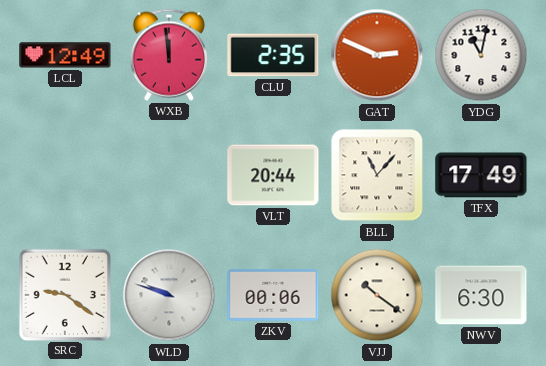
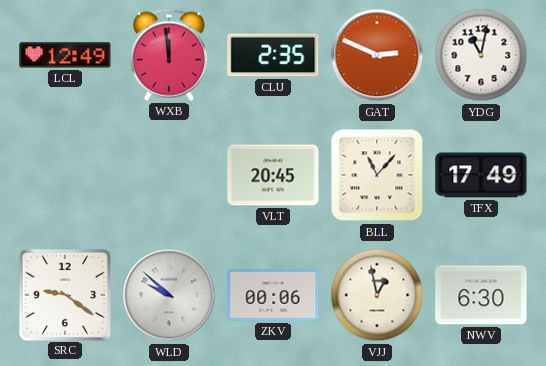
VLT: 20:44 -> 20:45 (273, 175)
WLD: 9:48 -> 9:52 (169, 295)
VJJ: 10:21 -> 12:58 (377, 295)
